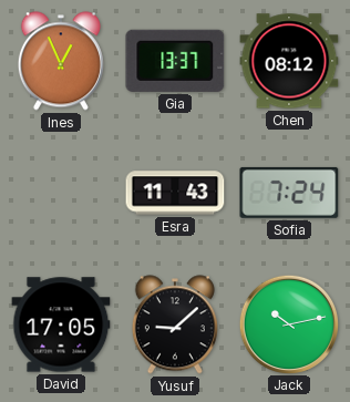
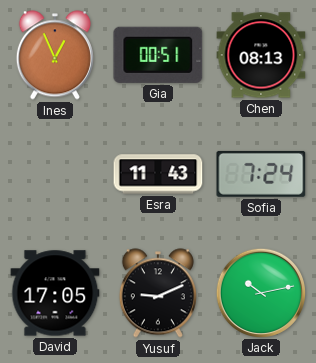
Gia: 13:37 -> 00:51 (158, 55)
Chen: 08:12 -> 08:13 (261, 55)
Yusuf: 9:08 -> 9:11 (158, 293)
